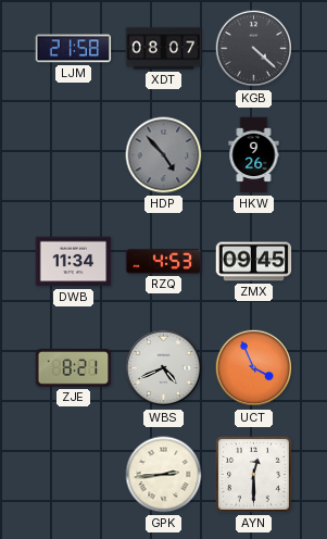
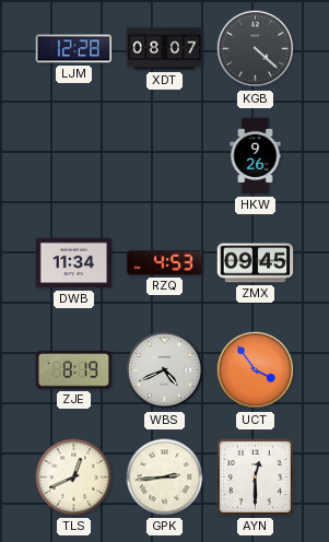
LJM: 21:58 -> 12:28 (74, 49)
HDP: 4:53 -> none (164, 155)
ZJE: 8:21 -> 8:19 (74, 370)
UCT: 3:56 -> 3:54 (256, 370)
TLS: none -> 12:41 (74, 478)
